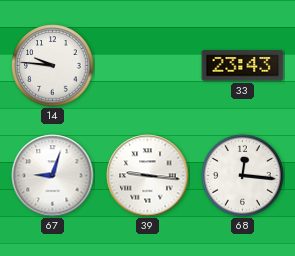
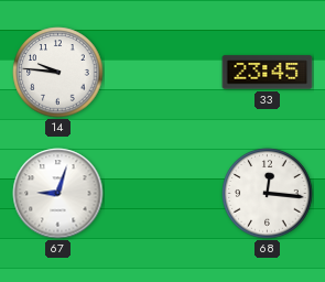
33: 23:43 -> 23:45 (268, 73)
39: 9:16 -> none (148, 176)
